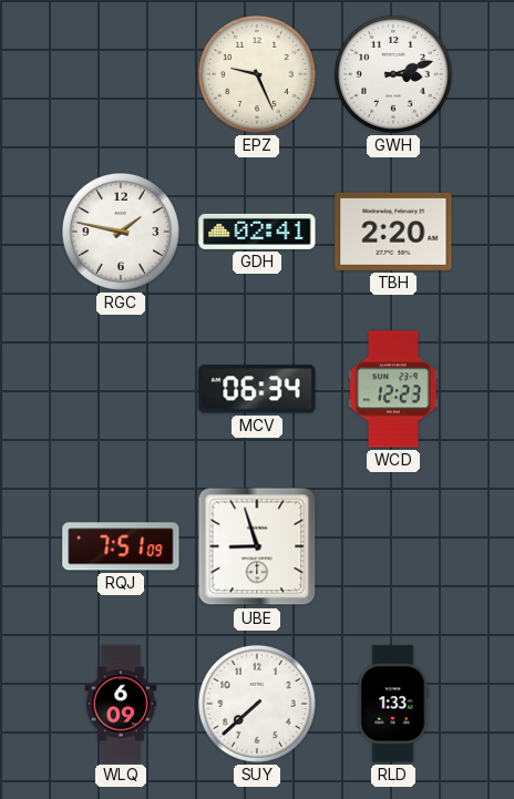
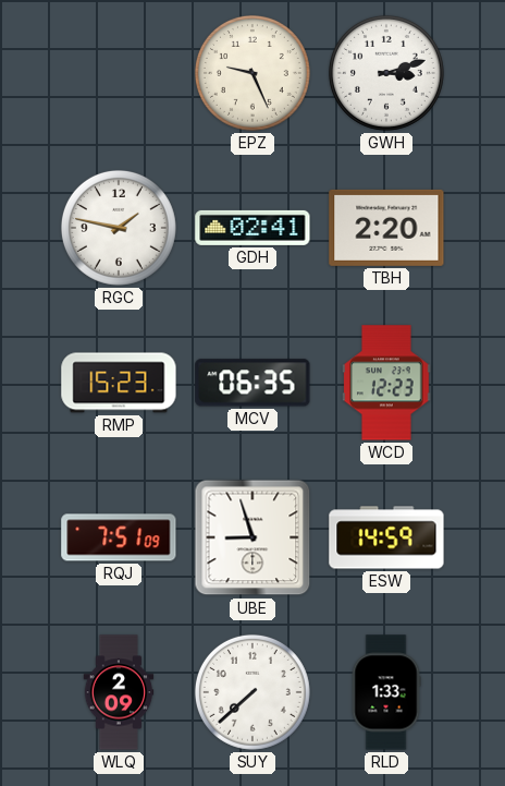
RMP: none -> 15:23 (119, 383)
MCV: 06:34 -> 06:35 (253, 383)
ESW: none -> 14:59 (386, 537)
WLQ: 6:09 -> 2:09 (119, 692)
